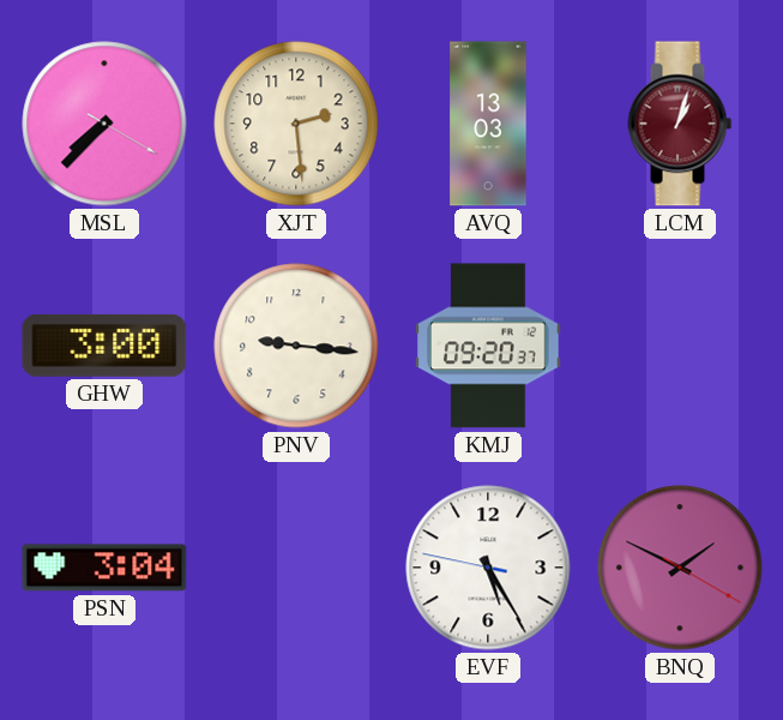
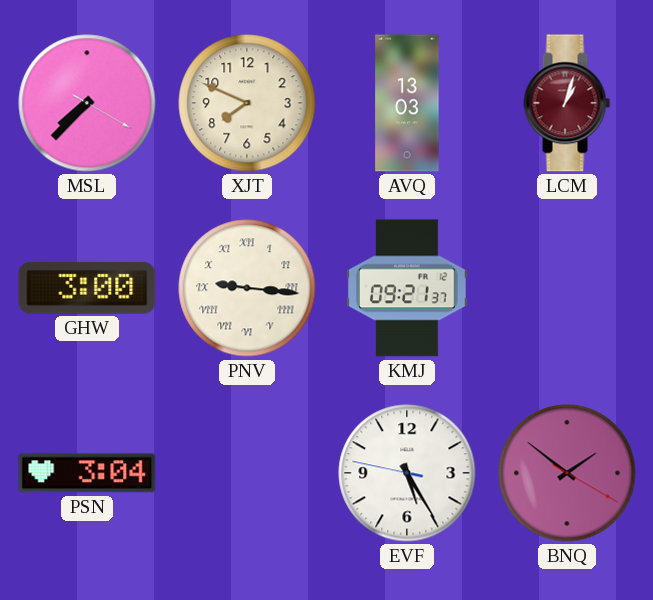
XJT: 2:29 -> 7:49 (247, 103)
PNV numerals: Arabic -> Roman (247, 288)
KMJ: 09:20 -> 09:21 (407, 288)
BNQ: 1:49 -> 1:51 (567, 473)
